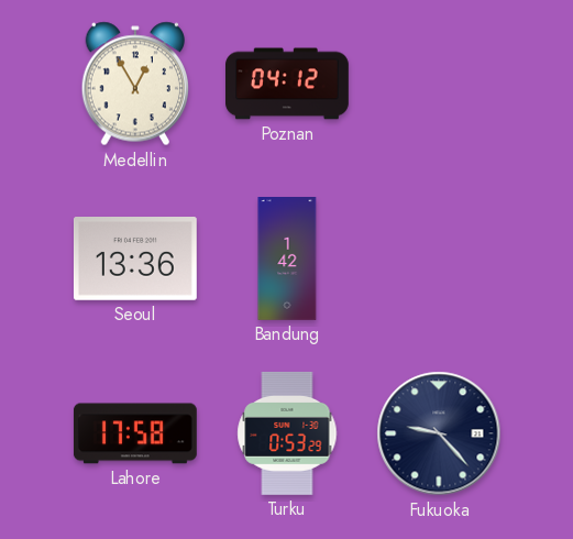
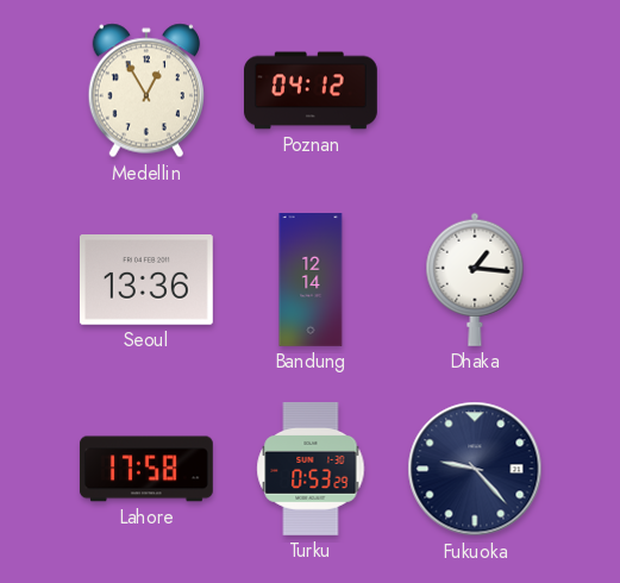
Bandung: 1:42 -> 12:14 (311, 281)
Dhaka: none -> 1:16 (475, 280)
